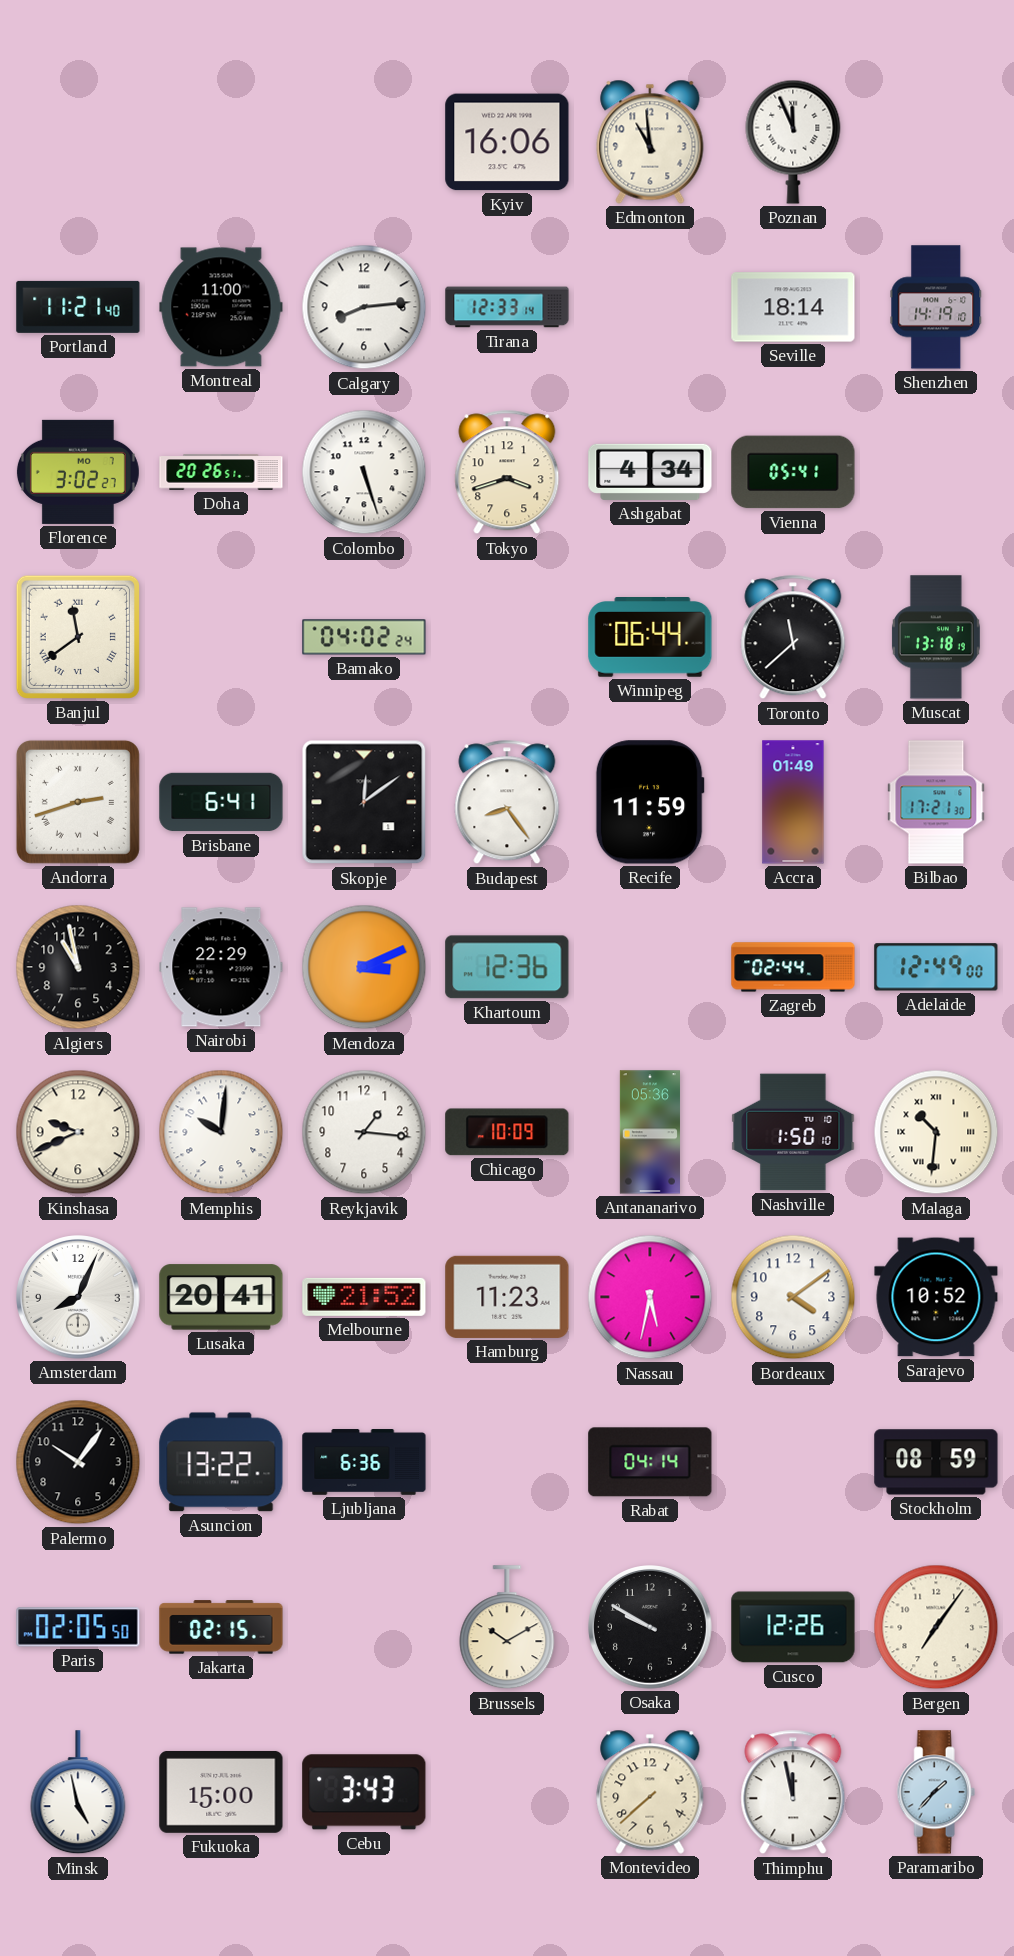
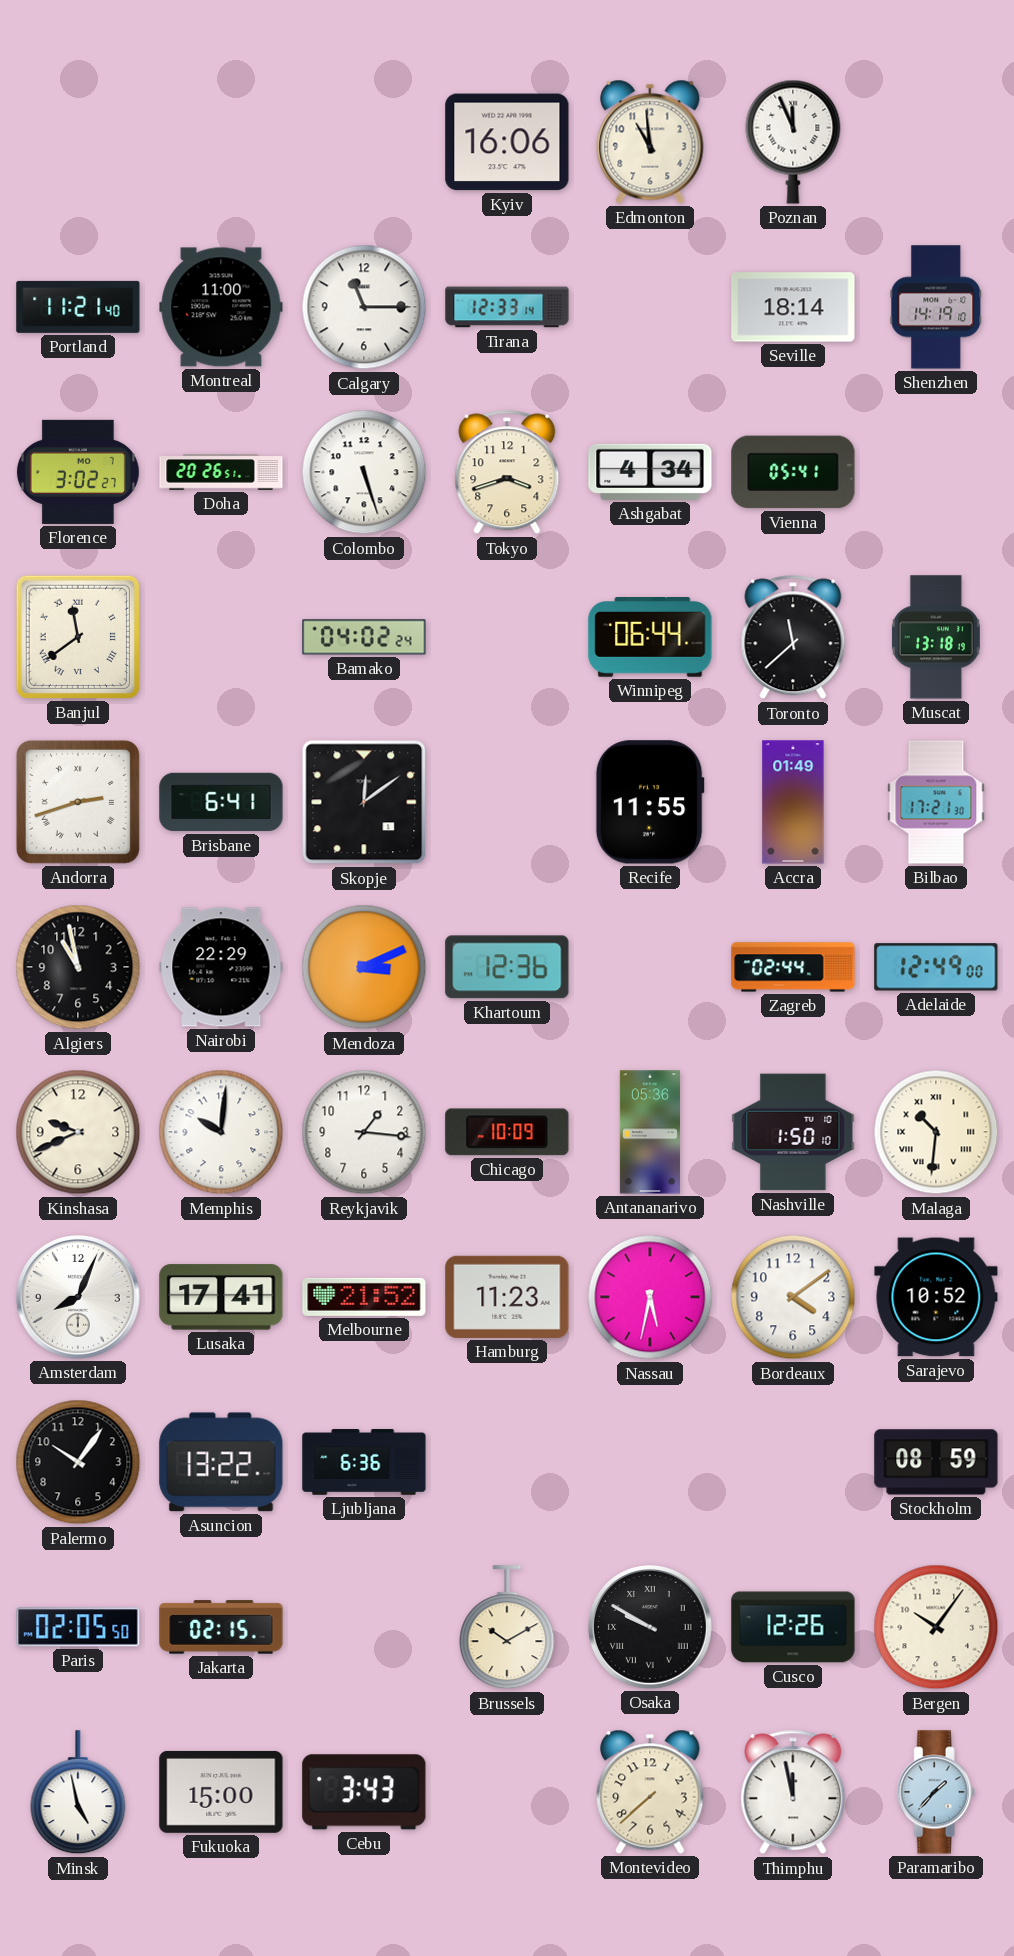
Calgary: 8:14 -> 11:15 (364, 307)
Budapest: 8:24 -> none (507, 802)
Recife: 11:59 -> 11:55 (650, 802)
Lusaka: 20:41 -> 17:41 (221, 1297)
Rabat: 04:14 -> none (650, 1462)
Osaka numerals: Arabic -> Roman (651, 1628)
Bergen: 7:06 -> 10:06 (936, 1627)
